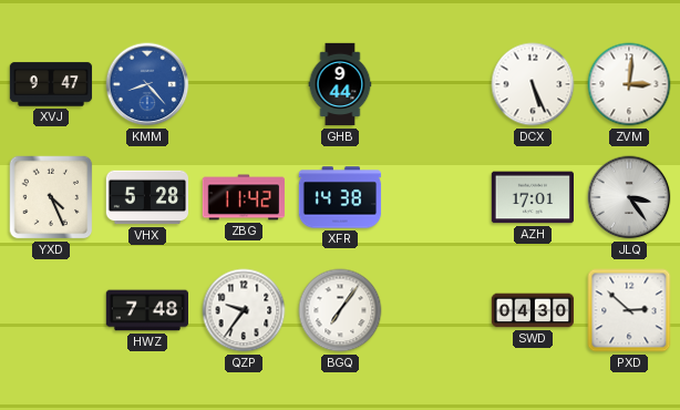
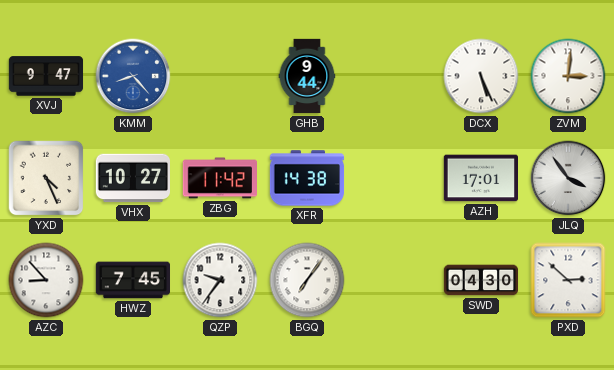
VHX: 5:28 -> 10:27 (133, 178)
JLQ: 3:24 -> 3:54 (568, 178)
AZC: none -> 8:53 (46, 280)
HWZ: 7:48 -> 7:45 (132, 280)
